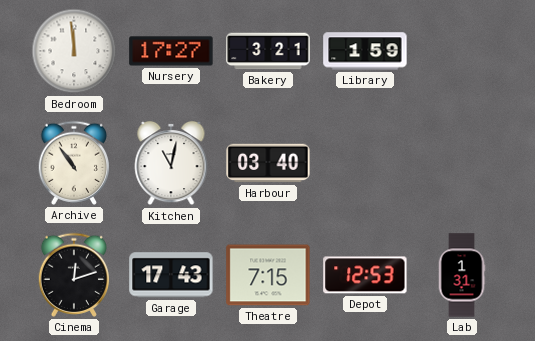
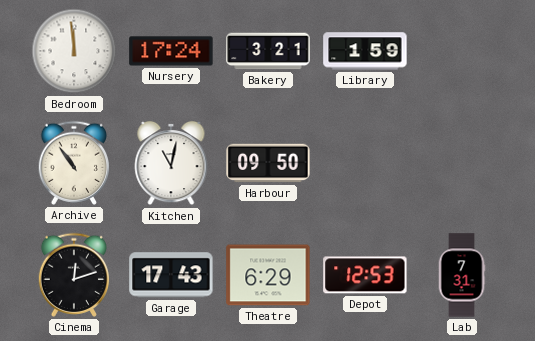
Nursery: 17:27 -> 17:24 (171, 51)
Harbour: 03:40 -> 09:50 (268, 163)
Theatre: 7:15 -> 6:29 (268, 275)
Lab: 1:31 -> 7:31 (462, 275)
